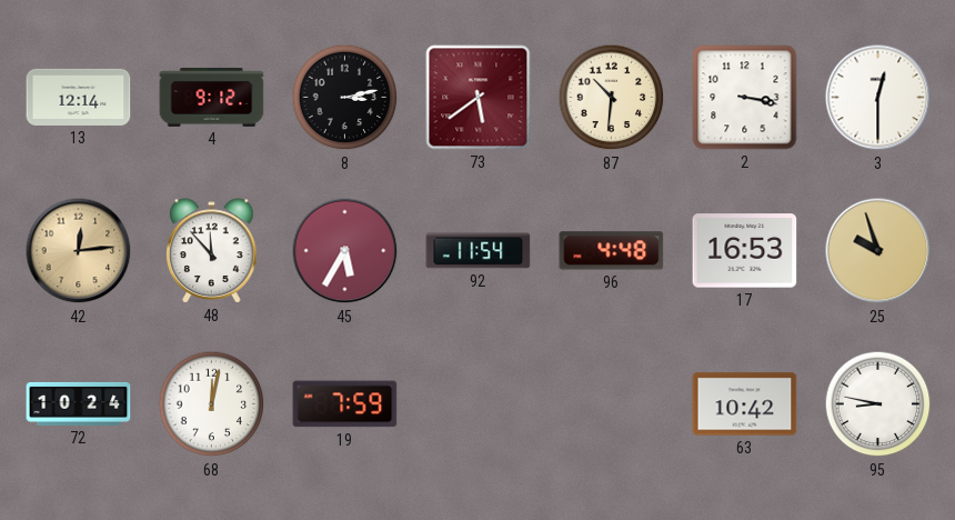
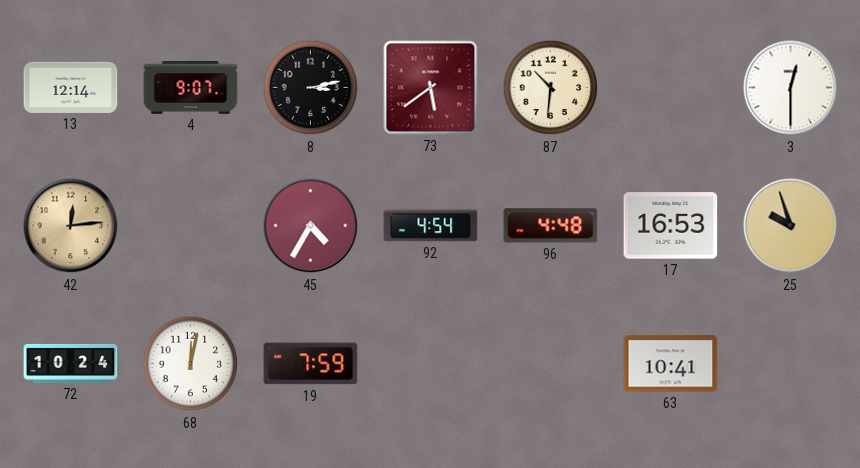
4: 9:12 -> 9:07 (191, 88)
2: 3:17 -> none (745, 98)
48: 11:53 -> none (212, 251)
45: 5:35 -> 4:35 (311, 226)
92: 11:54 -> 4:54 (431, 226)
63: 10:42 -> 10:41 (671, 364)
95: 8:47 -> none (878, 404)
